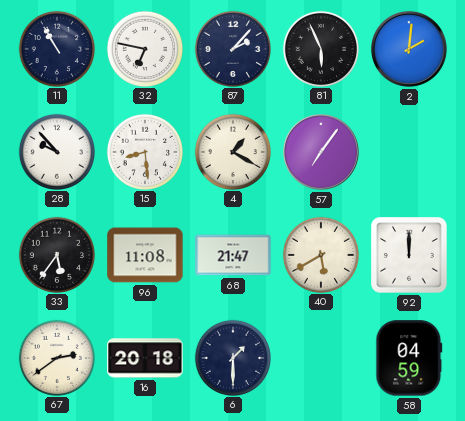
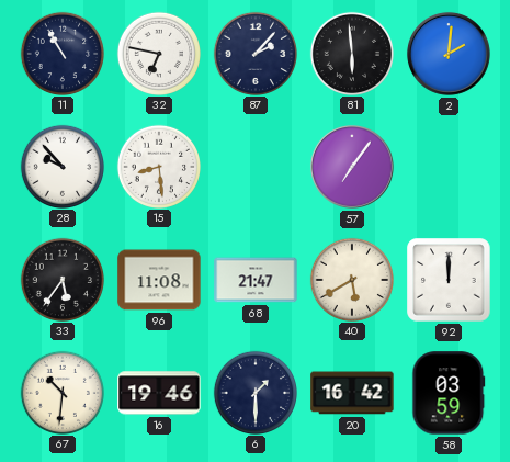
81: 5:56 -> 5:59 (351, 53)
4: 1:20 -> none (232, 151)
67: 2:39 -> 10:31 (61, 392)
16: 20:18 -> 19:46 (159, 393)
20: none -> 16:42 (352, 393)
58: 04:59 -> 03:59 (449, 393)
